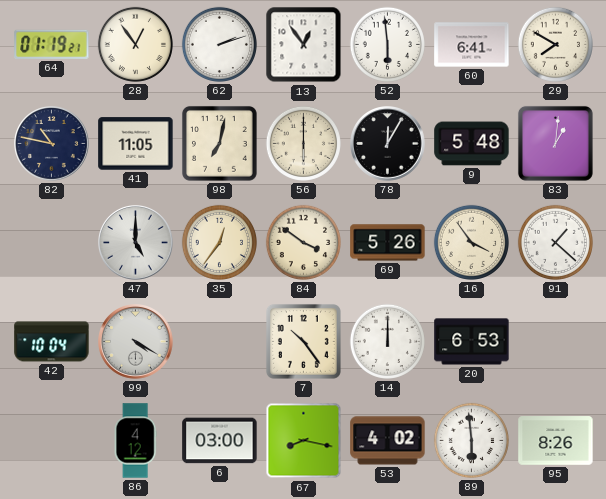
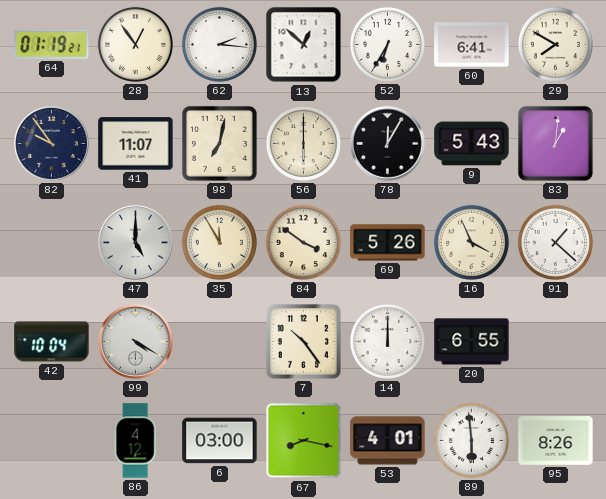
62: 2:12 -> 2:16 (219, 44)
13: 12:54 -> 12:52 (304, 45)
52: 5:59 -> 6:35 (387, 44)
82: 10:47 -> 9:54 (52, 144)
41: 11:05 -> 11:07 (136, 144)
9: 5:48 -> 5:43 (472, 144)
35: 12:36 -> 11:55 (219, 242)
16: 3:54 -> 3:56 (471, 242)
20: 6:53 -> 6:55 (472, 342)
53: 4:02 -> 4:01 (388, 441)
